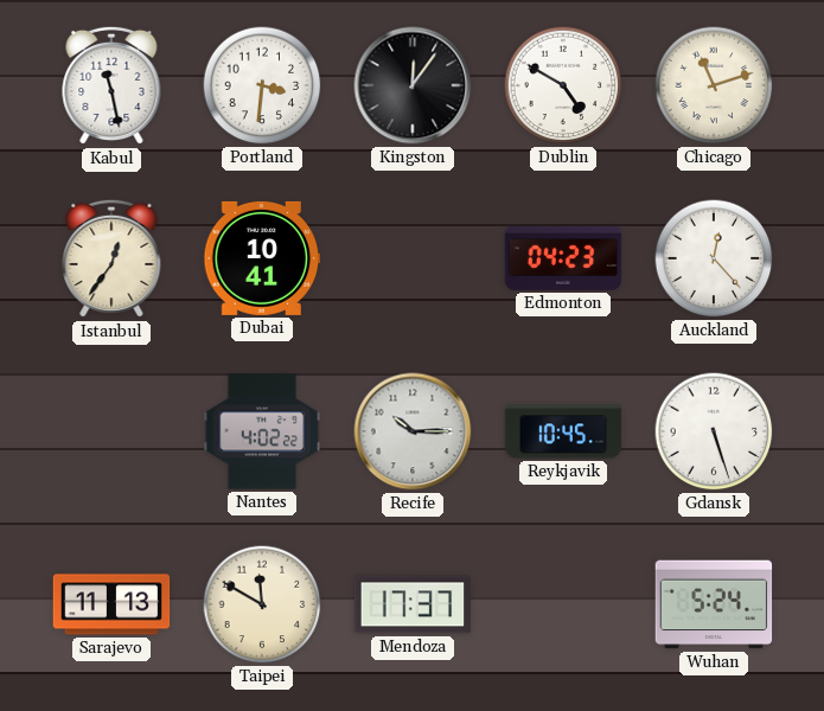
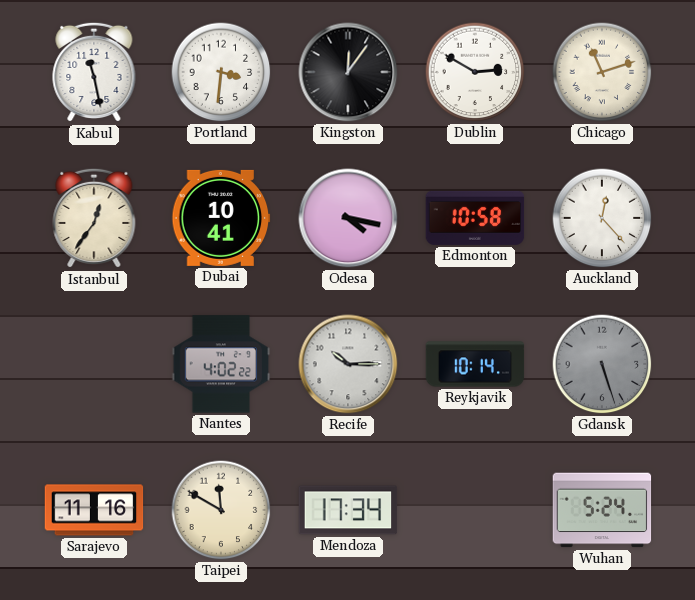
Dublin: 4:50 -> 2:50 (475, 72)
Odesa: none -> 4:17 (348, 218)
Edmonton: 04:23 -> 10:58 (475, 218)
Reykjavik: 10:45 -> 10:14 (475, 364)
Gdansk dial: white -> grey (602, 364)
Sarajevo: 11:13 -> 11:16 (94, 510)
Mendoza: 17:37 -> 17:34 (348, 510)
